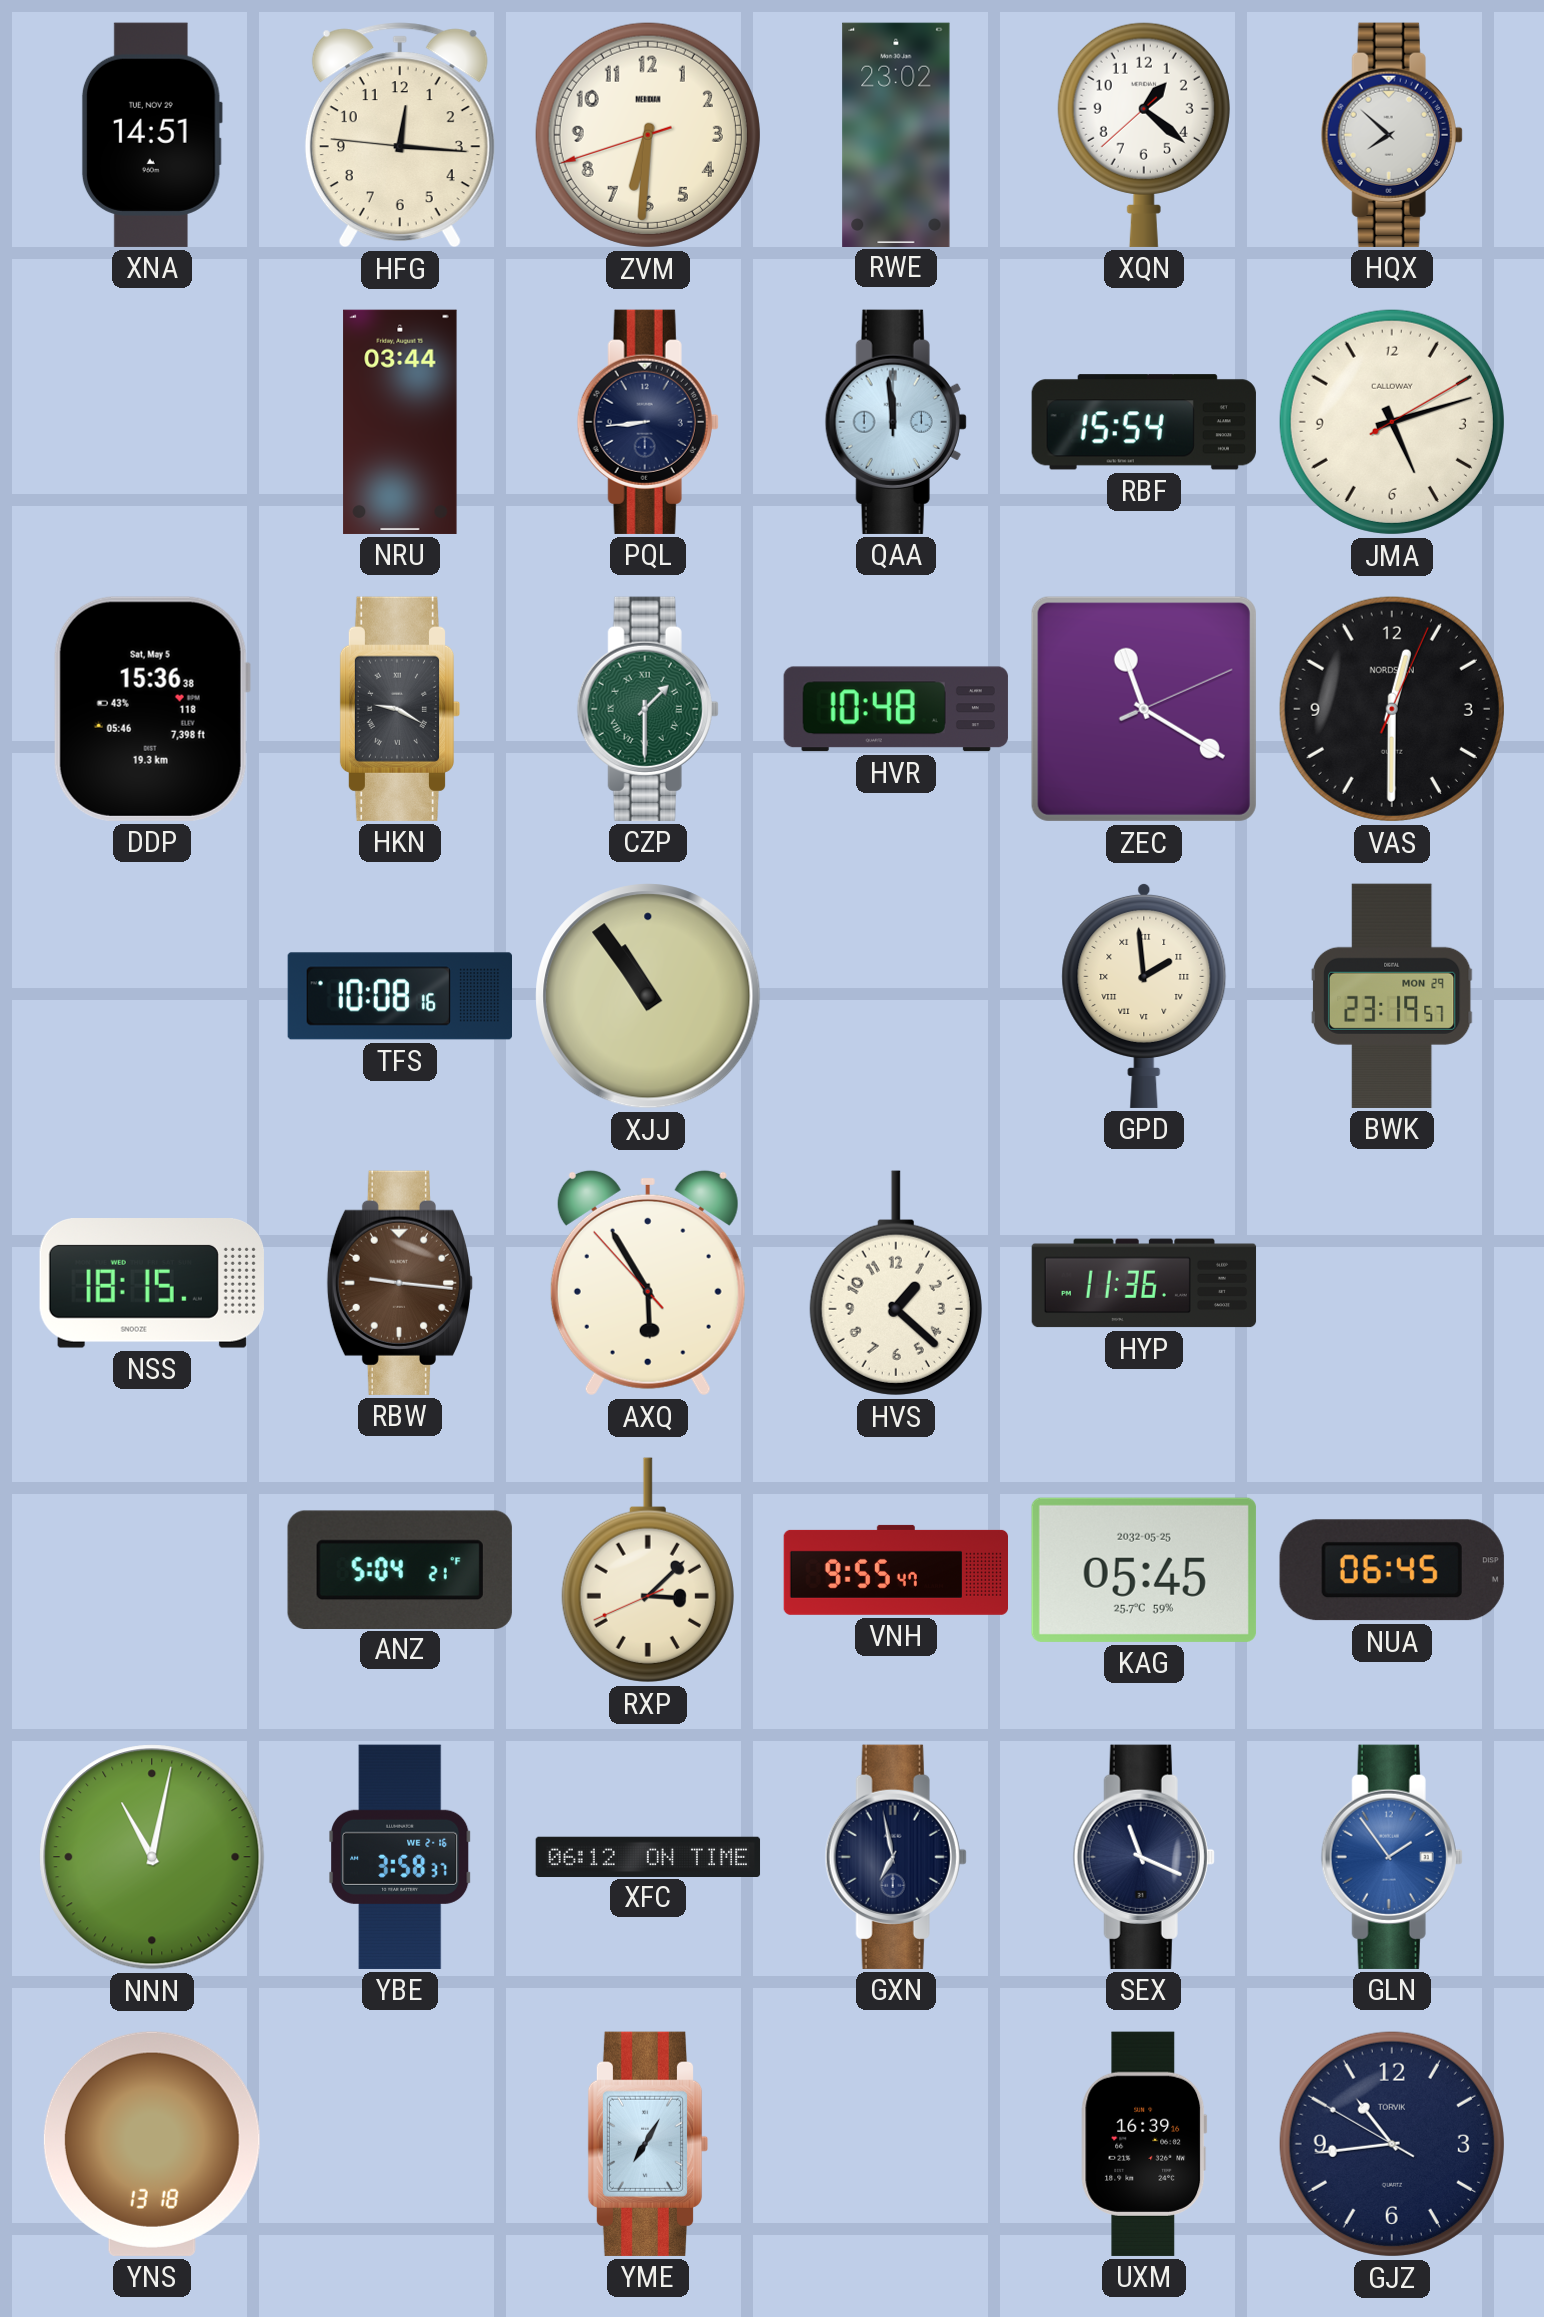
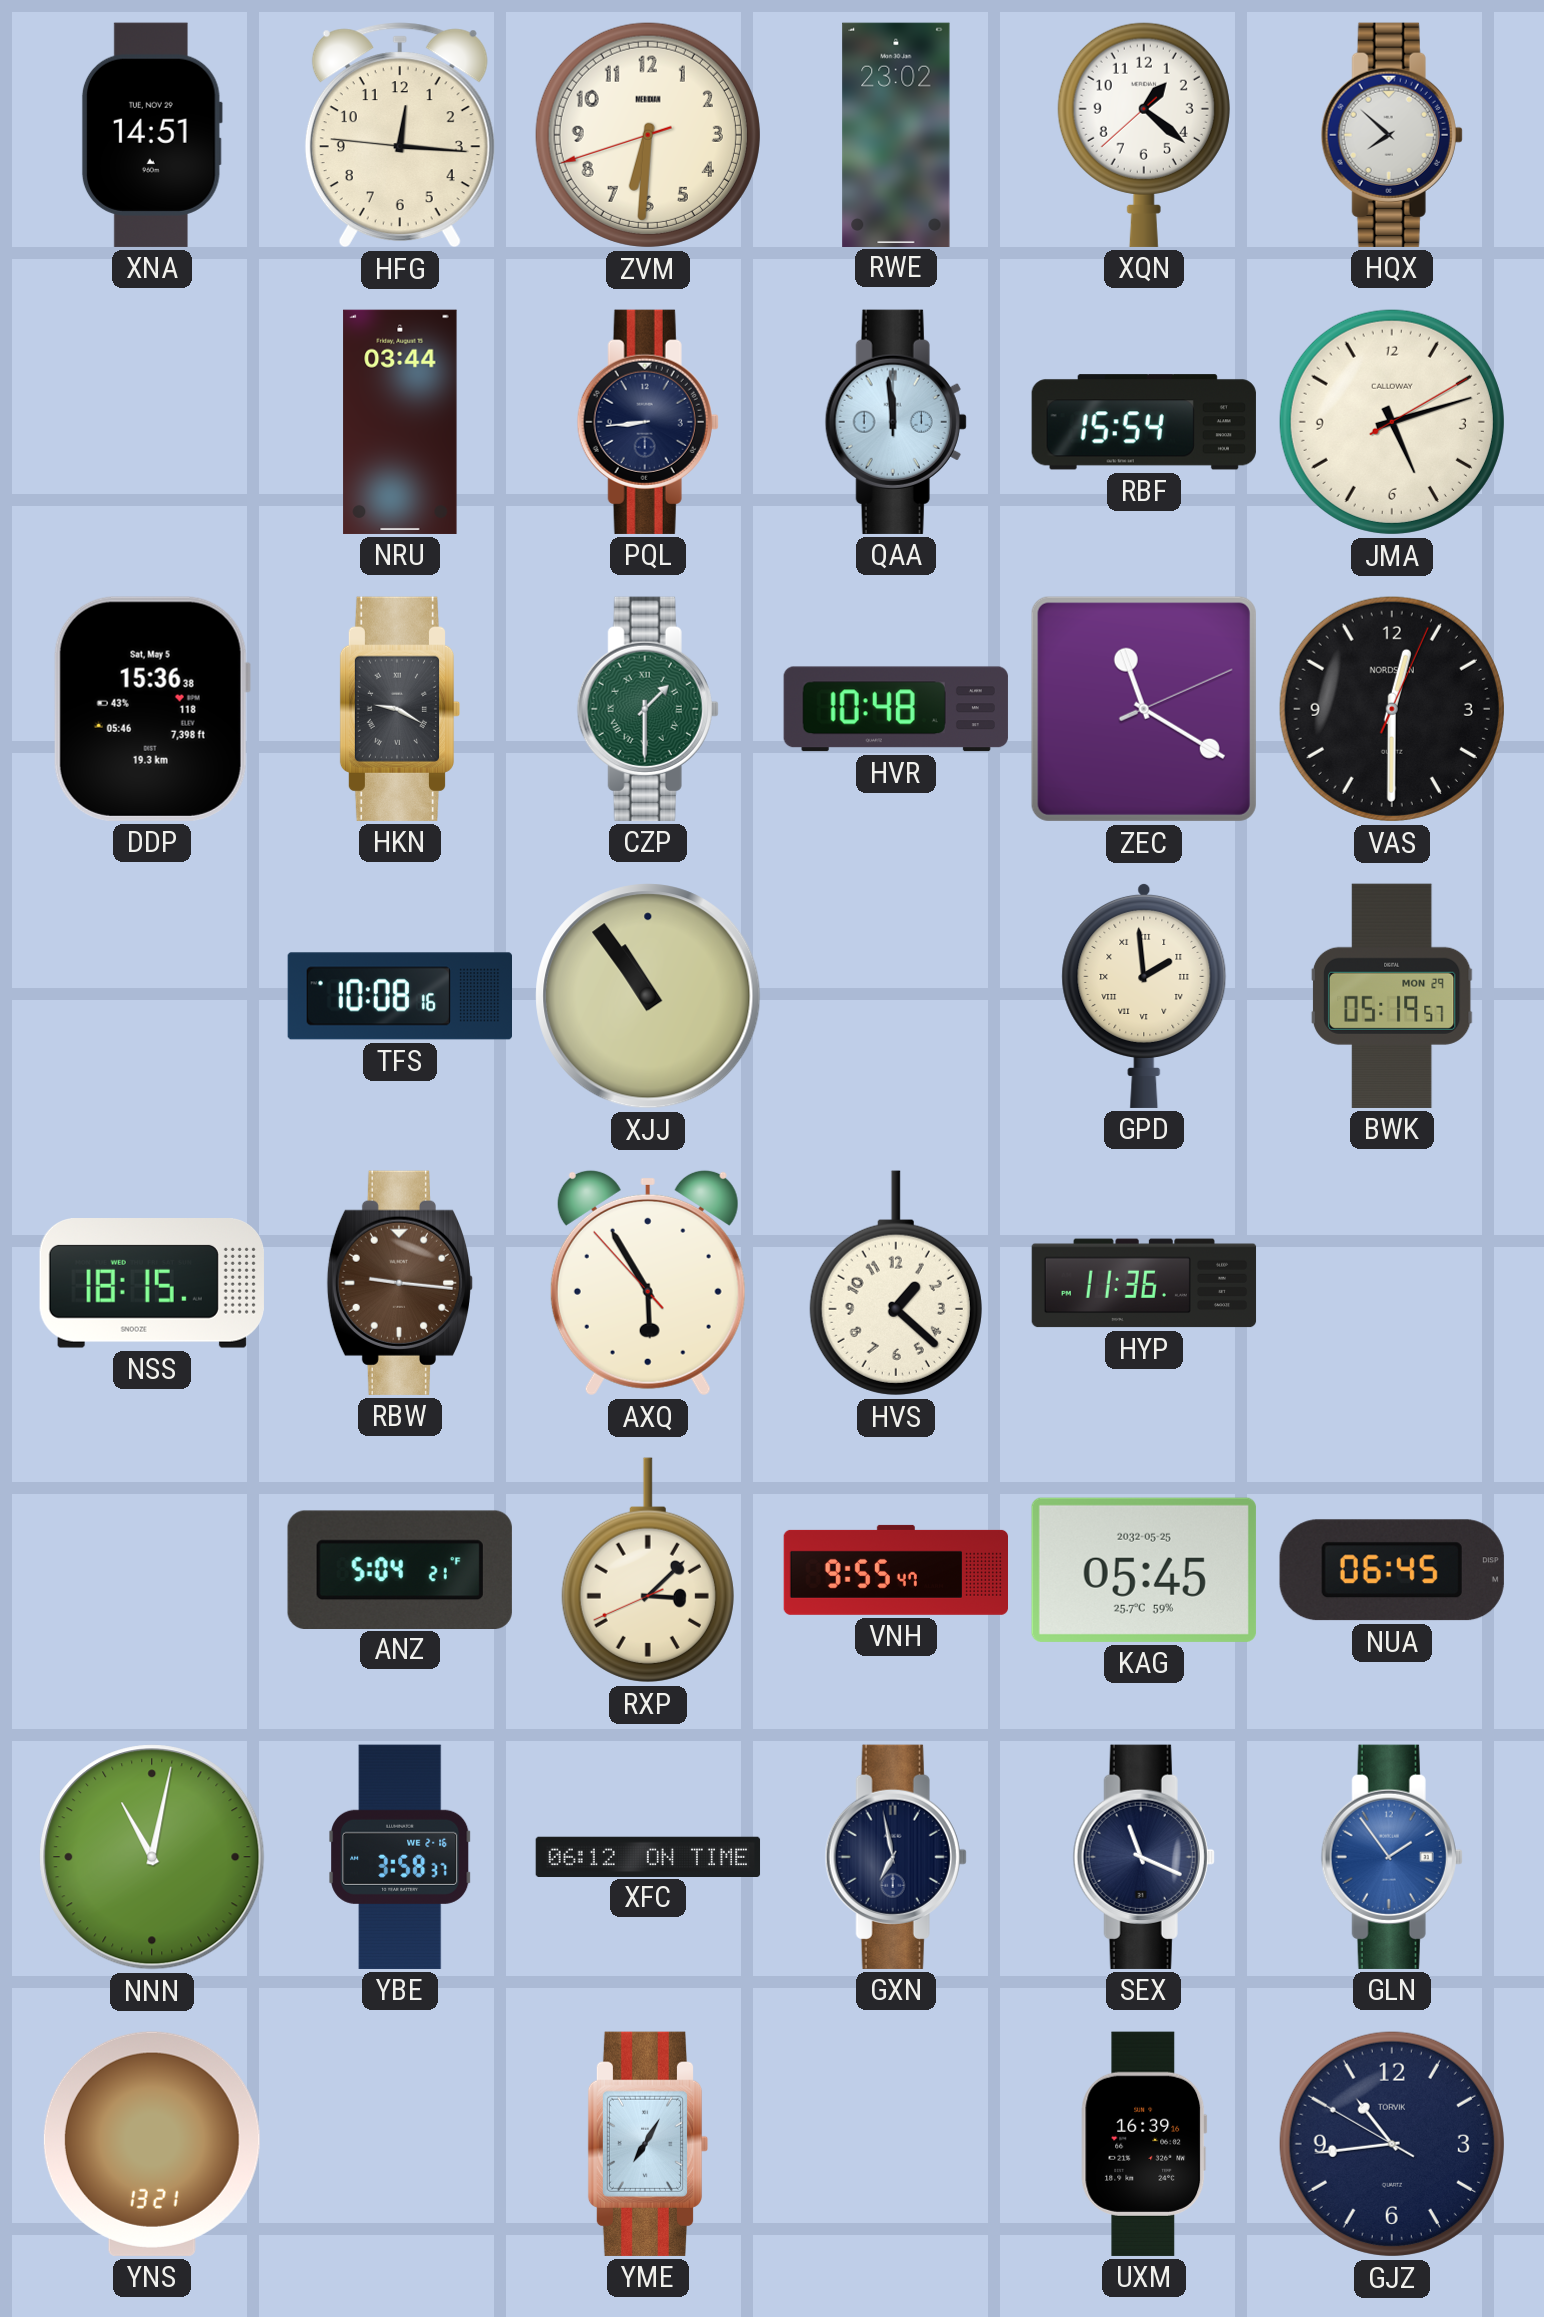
BWK: 23:19 -> 05:19 (1392, 996)
YNS: 13:18 -> 13:21 (152, 2144)
